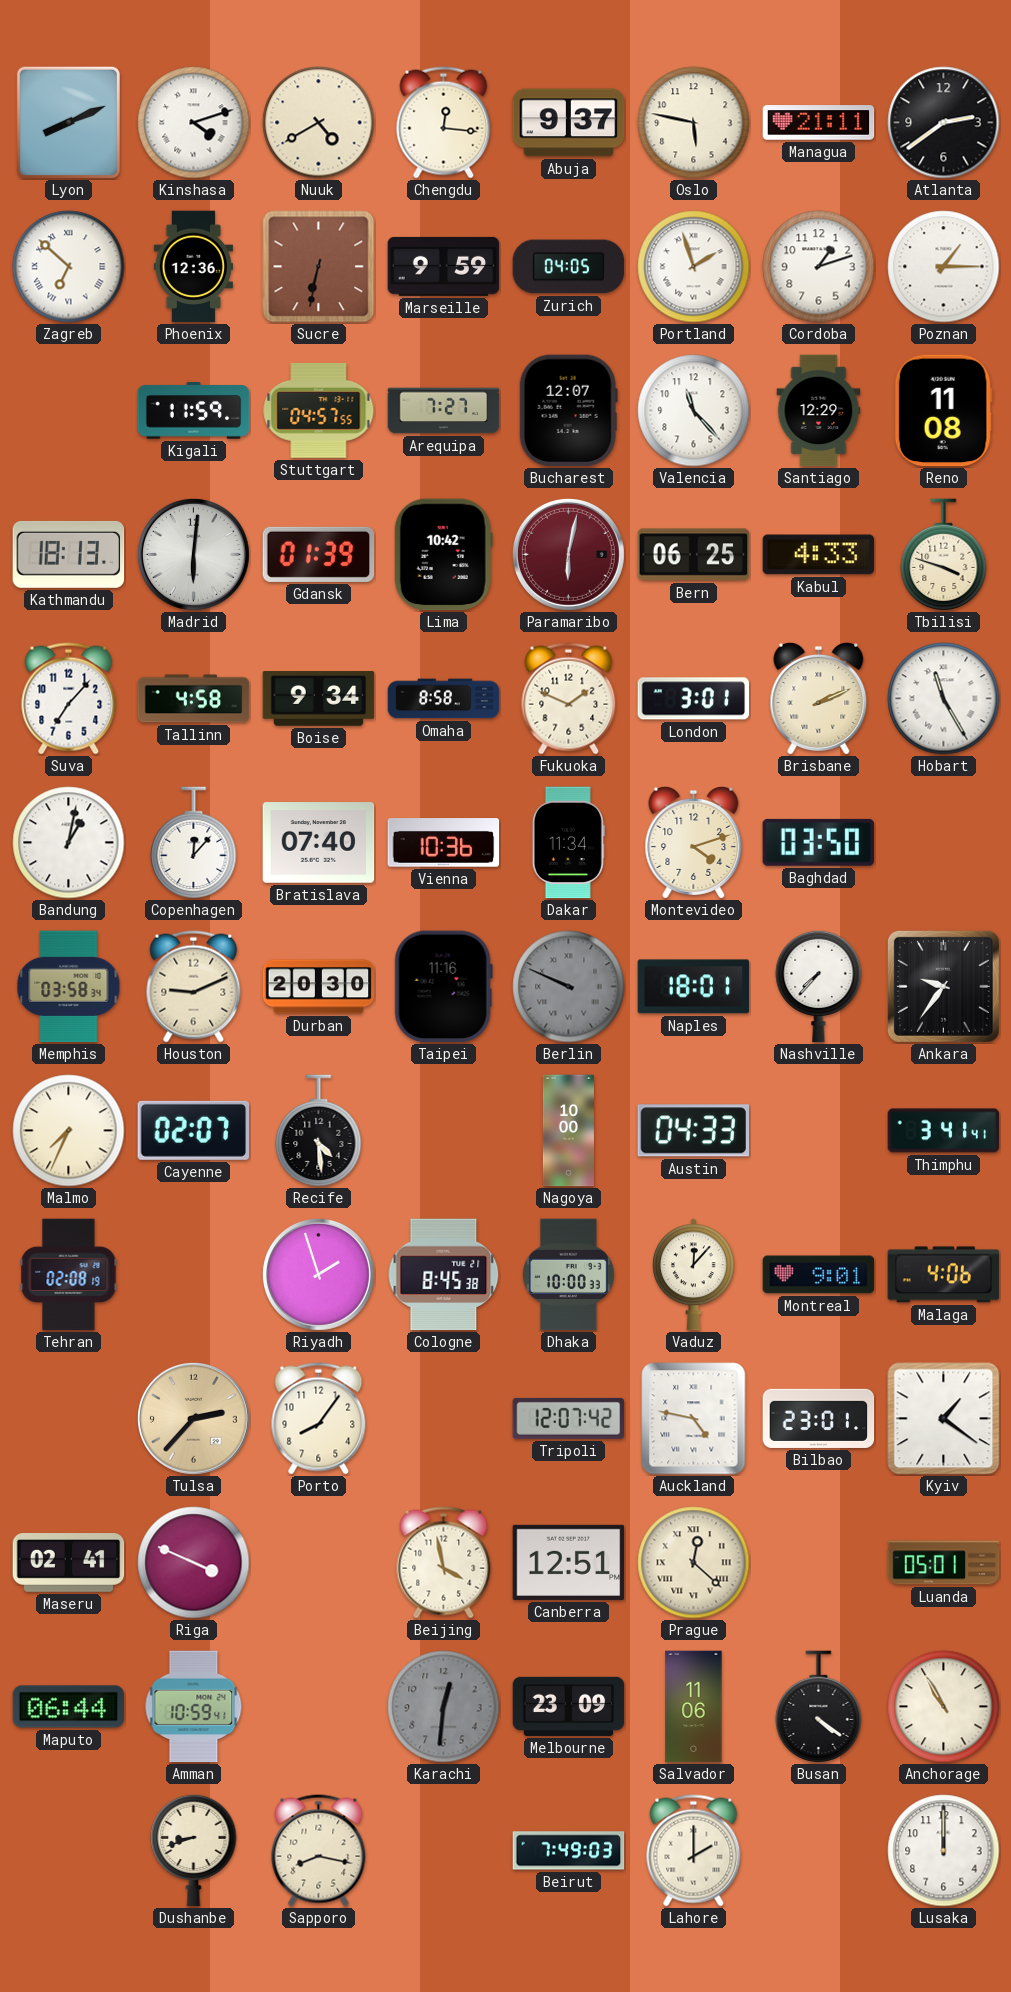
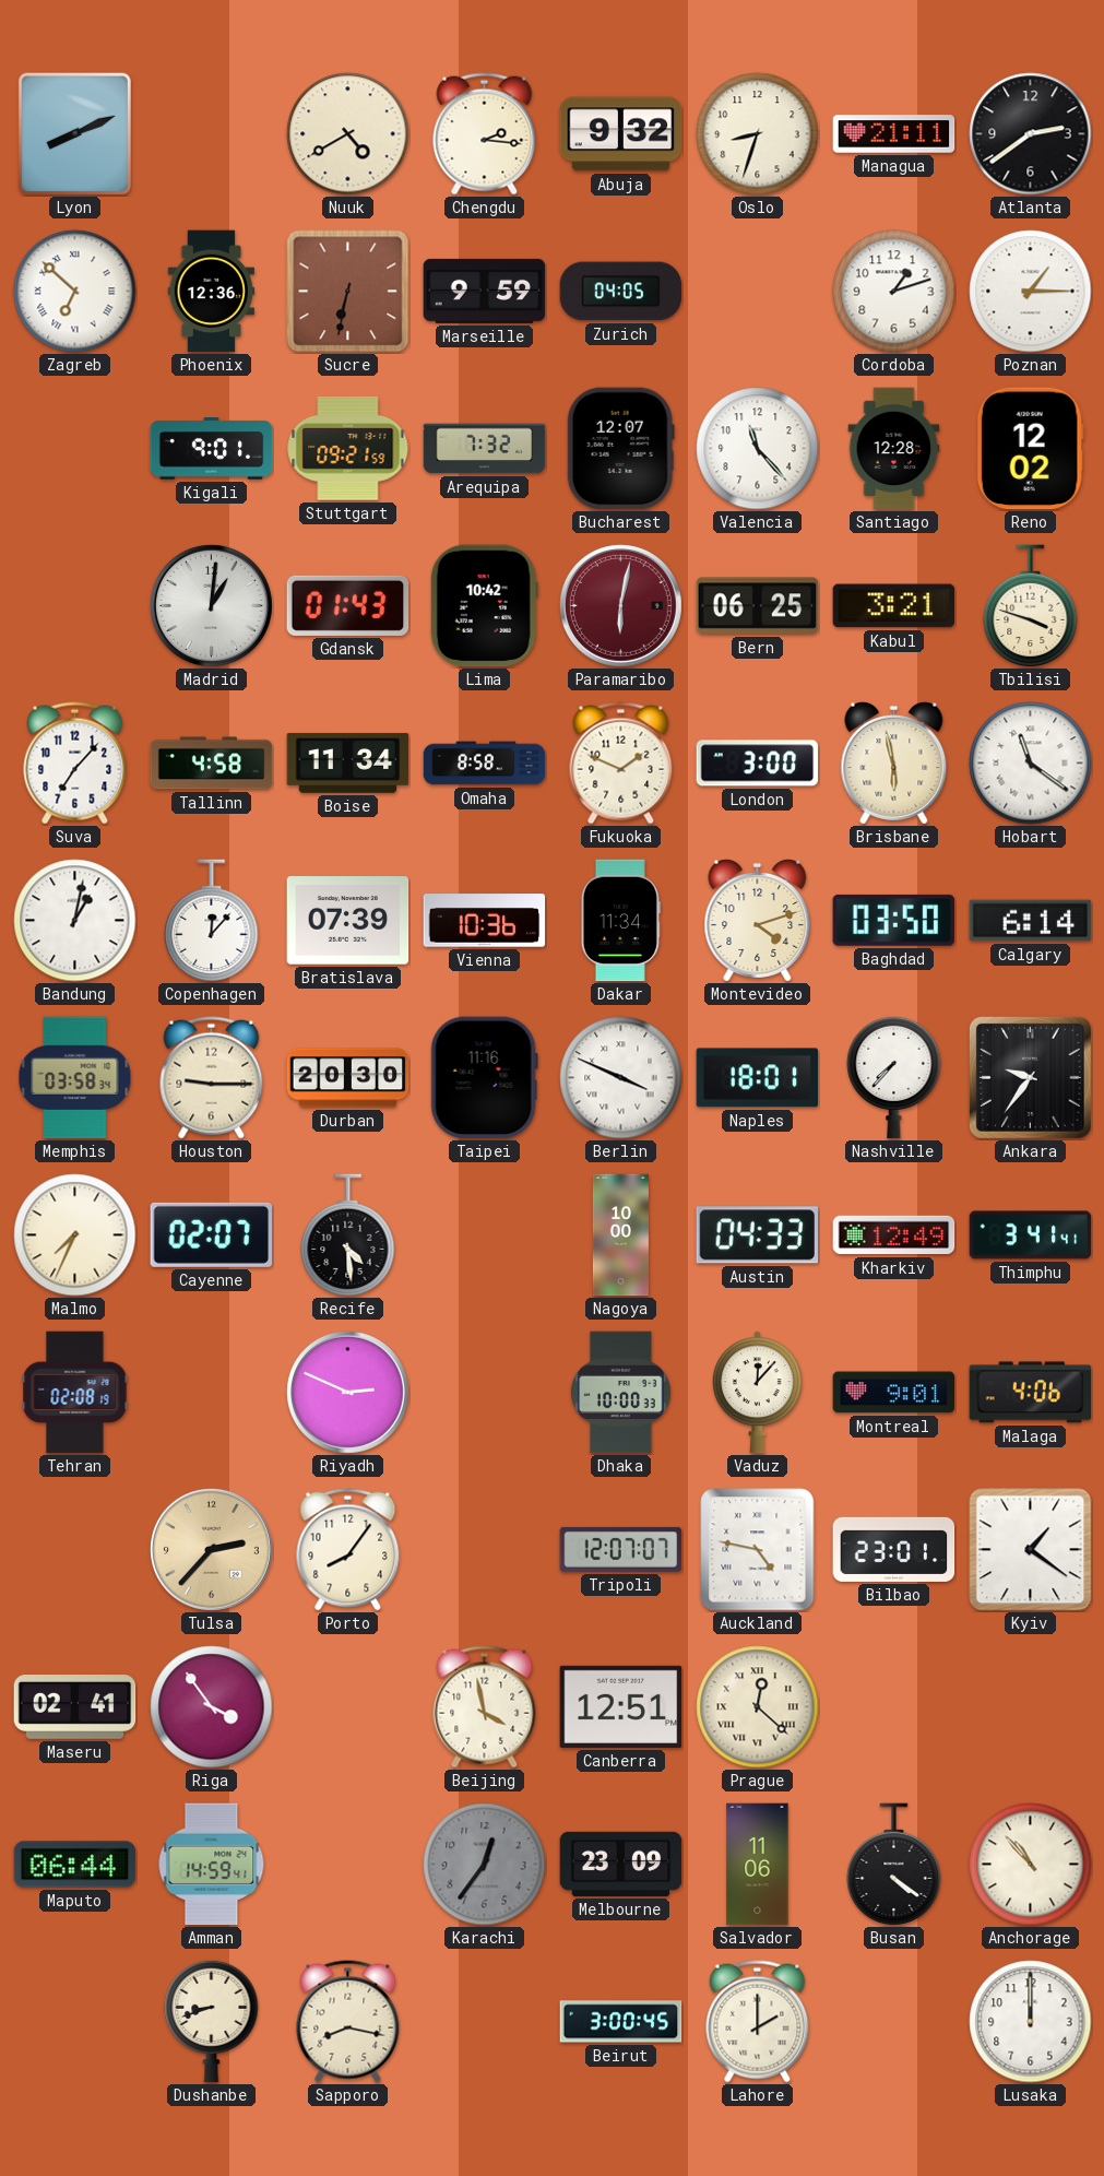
Kinshasa: 4:12 -> none (194, 123)
Chengdu: 12:16 -> 2:16 (485, 134)
Abuja: 9:37 -> 9:32 (621, 134)
Oslo: 5:47 -> 8:33 (758, 134)
Portland: 1:57 -> none (694, 267)
Kigali: 11:59 -> 9:01 (212, 449)
Stuttgart: 04:57 -> 09:21 (348, 448)
Arequipa: 7:27 -> 7:32 (485, 449)
Santiago: 12:29 -> 12:28 (894, 449)
Reno: 11:08 -> 12:02 (1030, 449)
Kathmandu: 18:13 -> none (69, 554)
Madrid: 6:01 -> 1:01 (211, 605)
Gdansk: 01:39 -> 01:43 (348, 605)
Kabul: 4:33 -> 3:21 (894, 606)
Boise: 9:34 -> 11:34 (348, 764)
London: 3:01 -> 3:00 (758, 764)
Brisbane: 2:11 -> 5:58 (894, 764)
Hobart: 11:25 -> 11:21 (1031, 764)
Bratislava: 07:40 -> 07:39 (348, 921)
Calgary: none -> 6:14 (1031, 921)
Houston: 9:11 -> 9:15 (212, 1078)
Berlin: 9:49 -> 3:49 (621, 1078)
Berlin dial: grey -> white (621, 1078)
Kharkiv: none -> 12:49 (894, 1235)
Riyadh: 1:57 -> 2:49 (347, 1392)
Cologne: 8:45 -> none (444, 1275)
Tripoli: 12:07:42 -> 12:07:07 (621, 1549)
Riga: 3:49 -> 3:54 (212, 1707)
Luanda: 05:01 -> none (944, 1563)
Amman: 10:59 -> 14:59 (212, 1865)
Karachi: 12:31 -> 12:36 (485, 1865)
Anchorage: 10:55 -> 10:53 (1031, 1865)
Beirut: 7:49 -> 3:00 (621, 2022)
